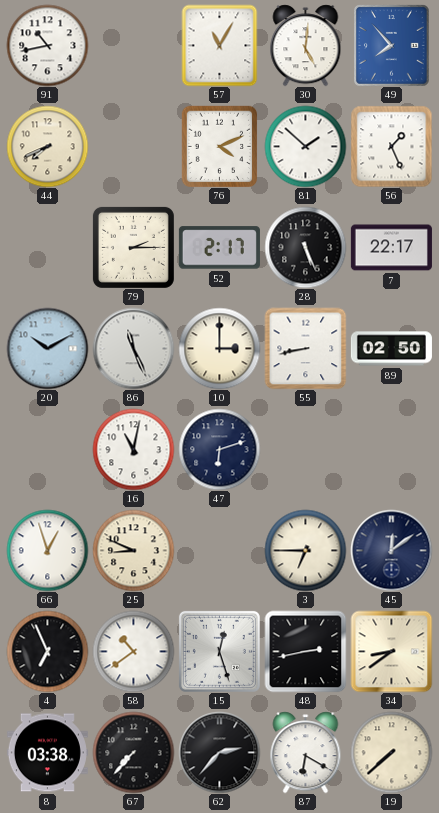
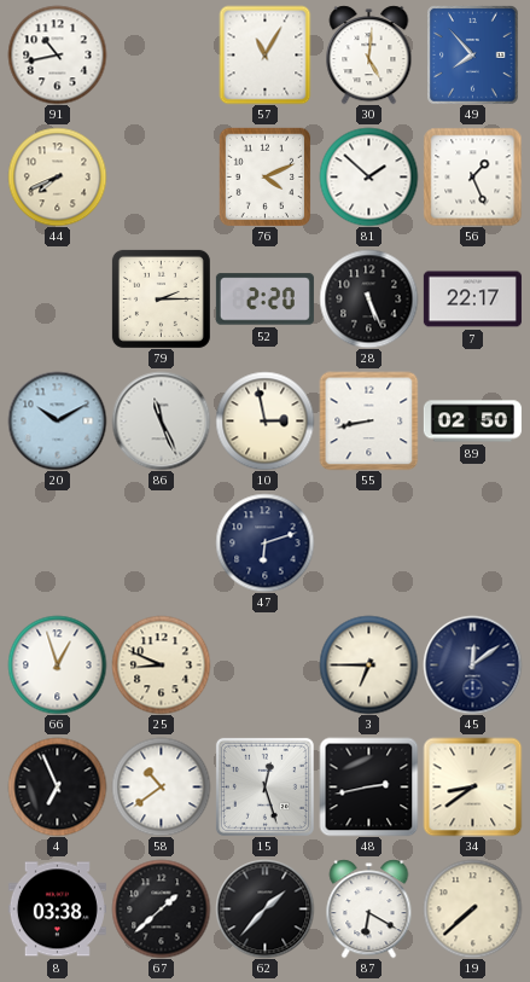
52: 2:17 -> 2:20 (264, 300)
10: 3:00 -> 2:58 (264, 420)
16: 11:02 -> none (133, 449)
67: 7:37 -> 1:38 (161, 908)
62: 2:37 -> 1:37 (264, 908)
